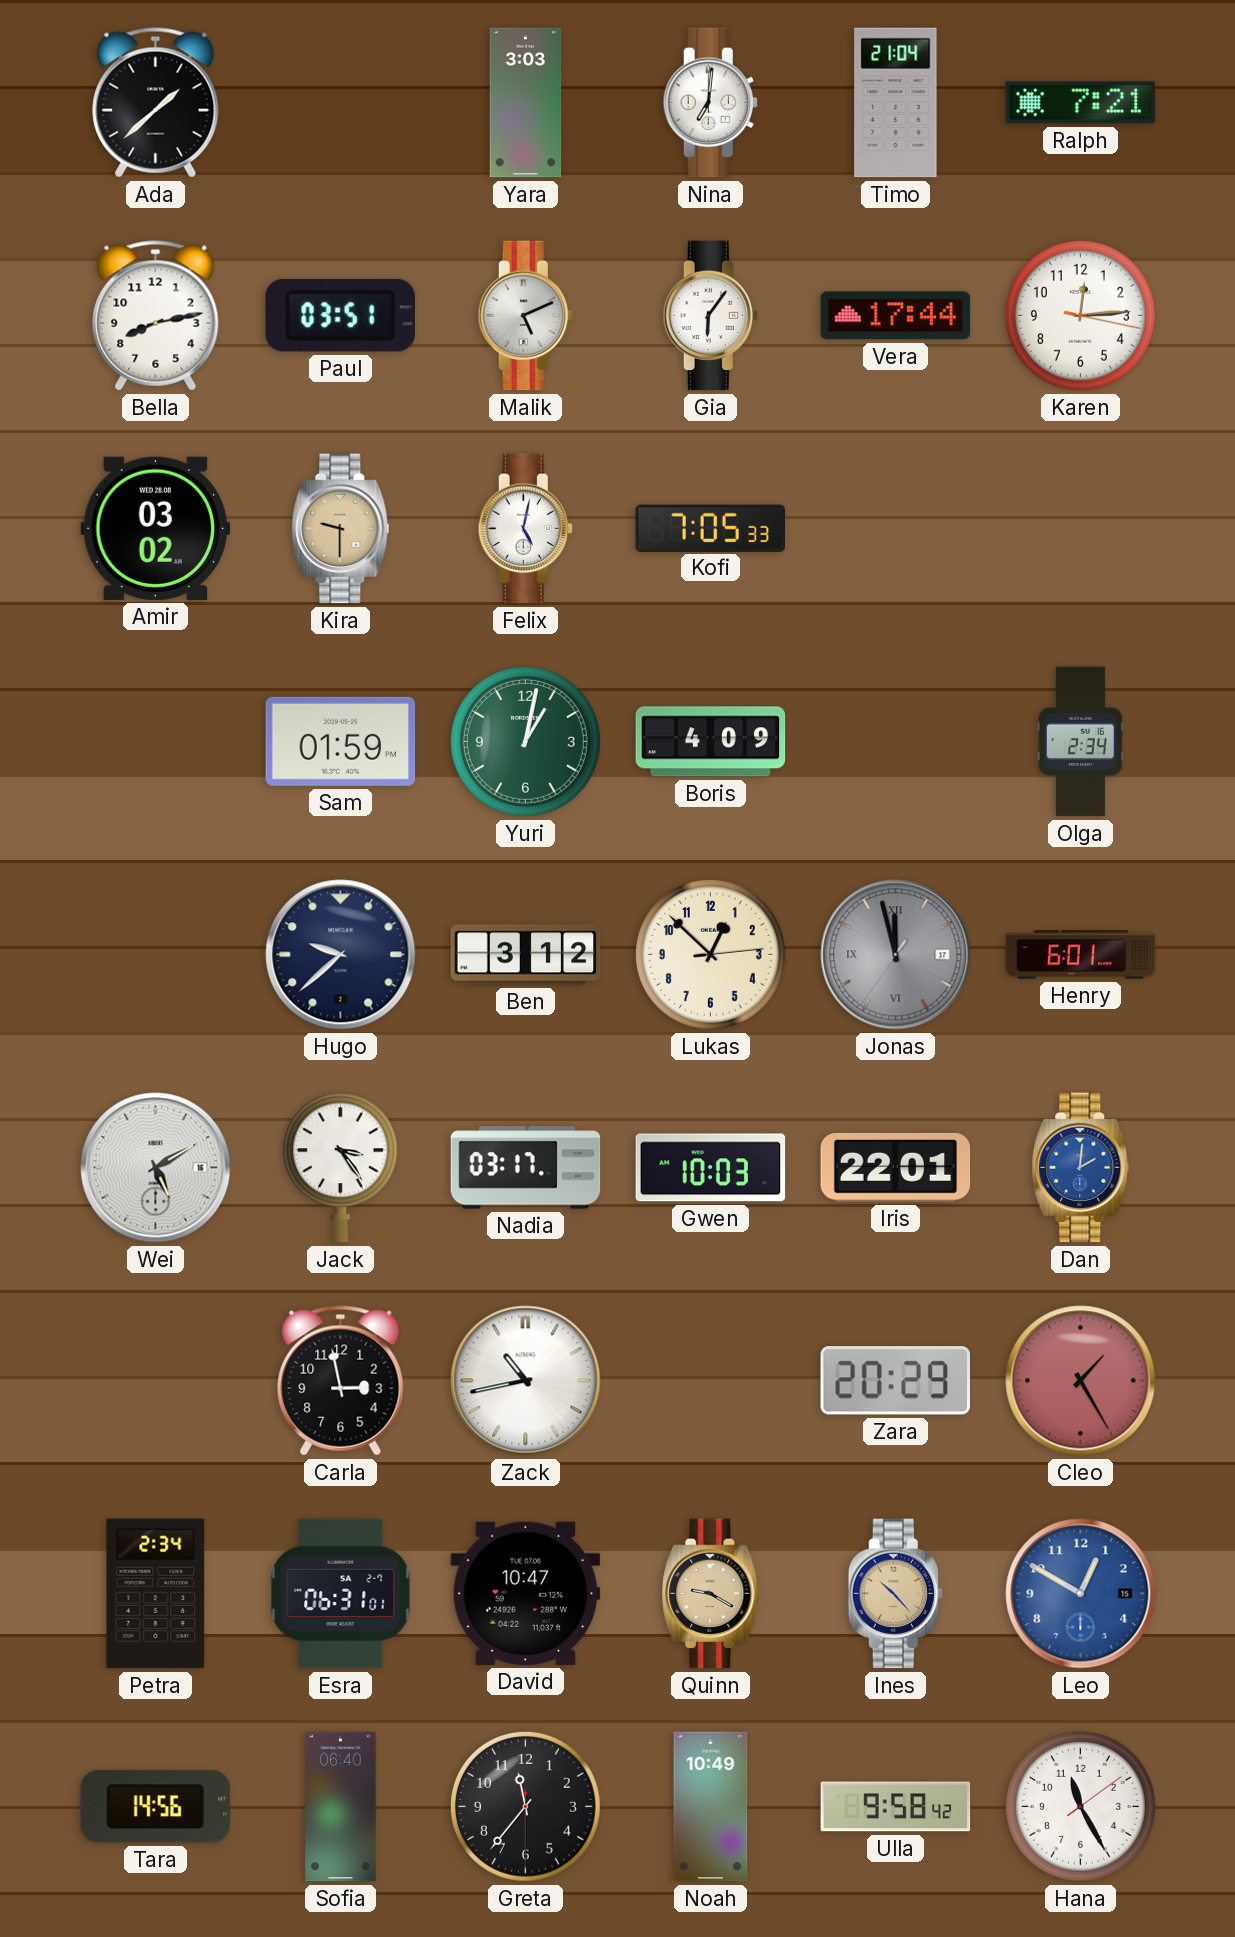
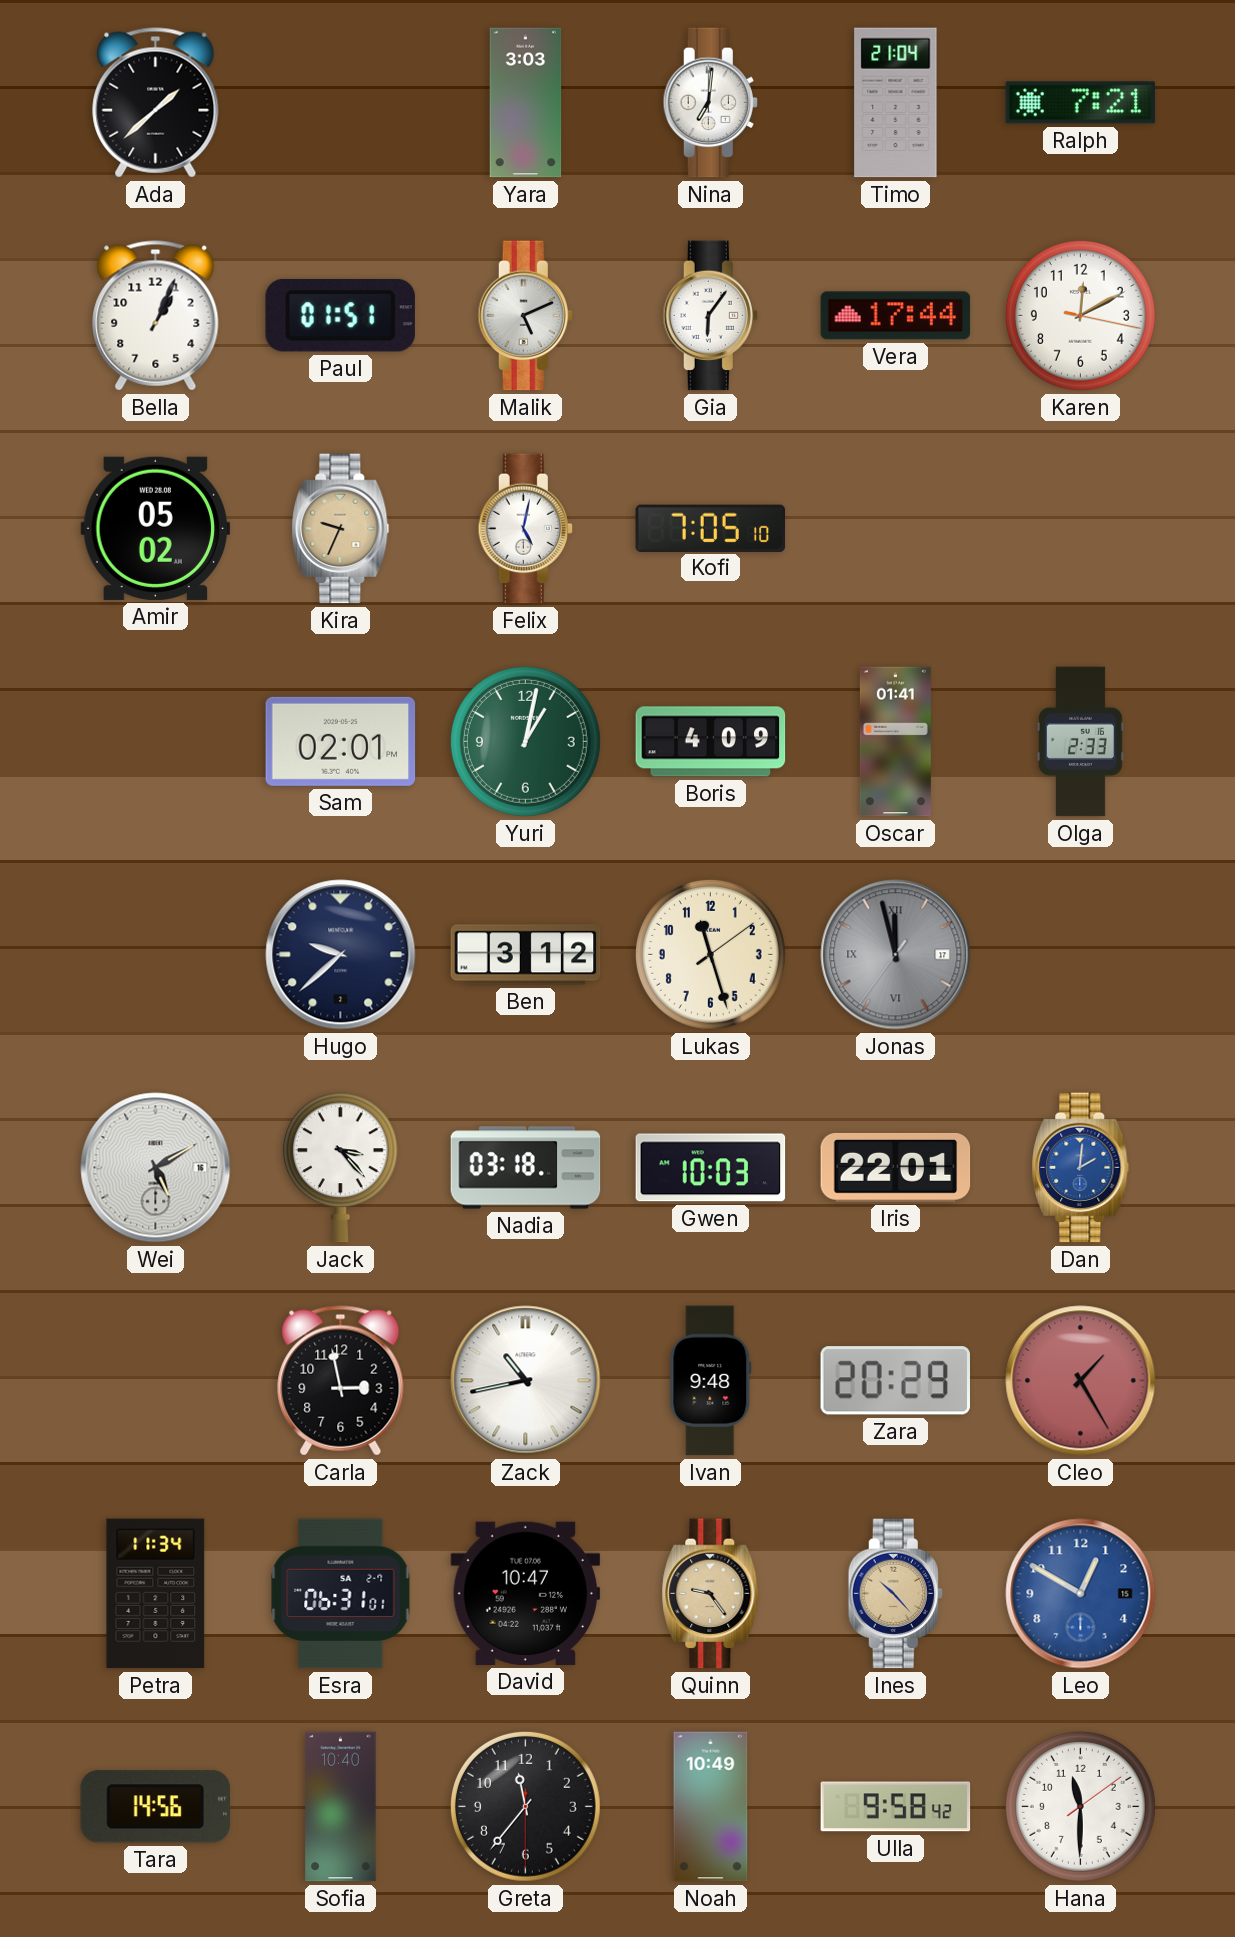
Bella: 8:13 -> 1:04 (156, 316)
Paul: 03:51 -> 01:51 (340, 315)
Karen: 12:14 -> 12:10 (1080, 315)
Amir: 03:02 -> 05:02 (156, 528)
Kira: 9:30 -> 9:34 (341, 529)
Kofi: 7:05:33 -> 7:05:10 (711, 528)
Sam: 01:59 -> 02:01 (341, 741)
Oscar: none -> 01:41 (895, 742)
Olga: 2:34 -> 2:33 (1080, 742)
Lukas: 12:52 -> 11:27 (710, 954)
Henry: 6:01 -> none (1081, 955)
Jack: 3:24 -> 3:23 (340, 1168)
Nadia: 03:17 -> 03:18 (526, 1168)
Ivan: none -> 9:48 (711, 1381)
Petra: 2:34 -> 11:34 (156, 1594)
Quinn: 9:20 -> 9:24 (711, 1594)
Sofia: 06:40 -> 10:40 (341, 1807)
Hana: 11:25 -> 11:30 (1080, 1806)
